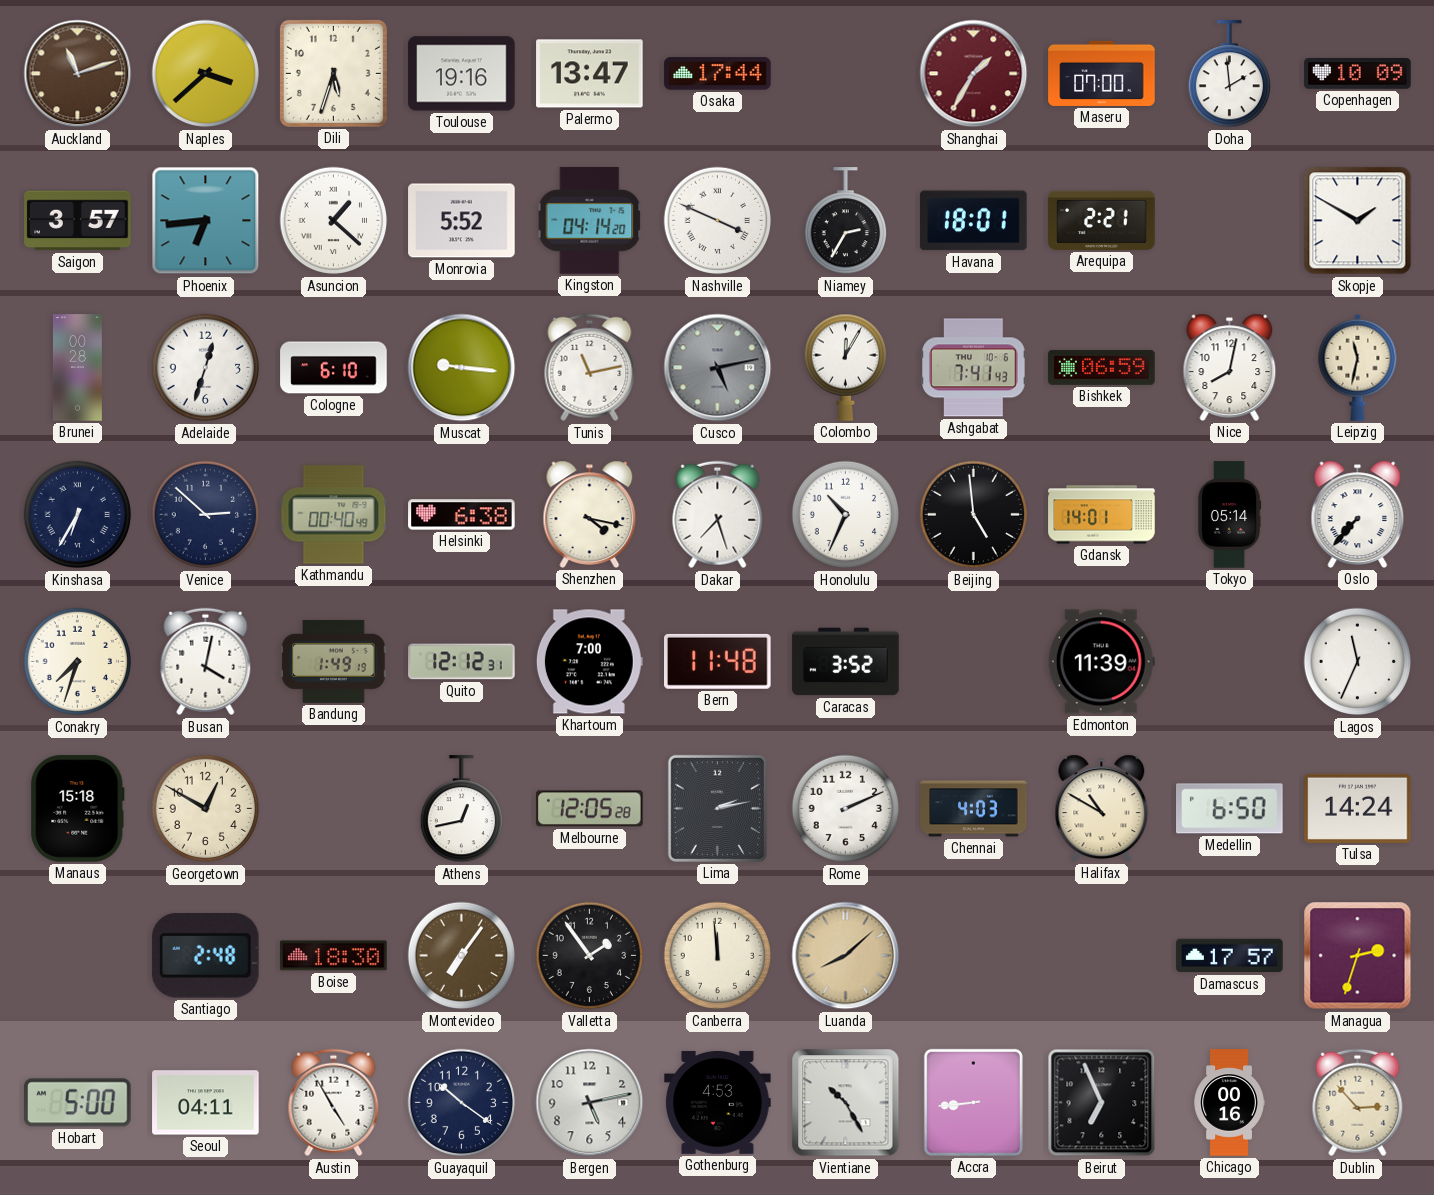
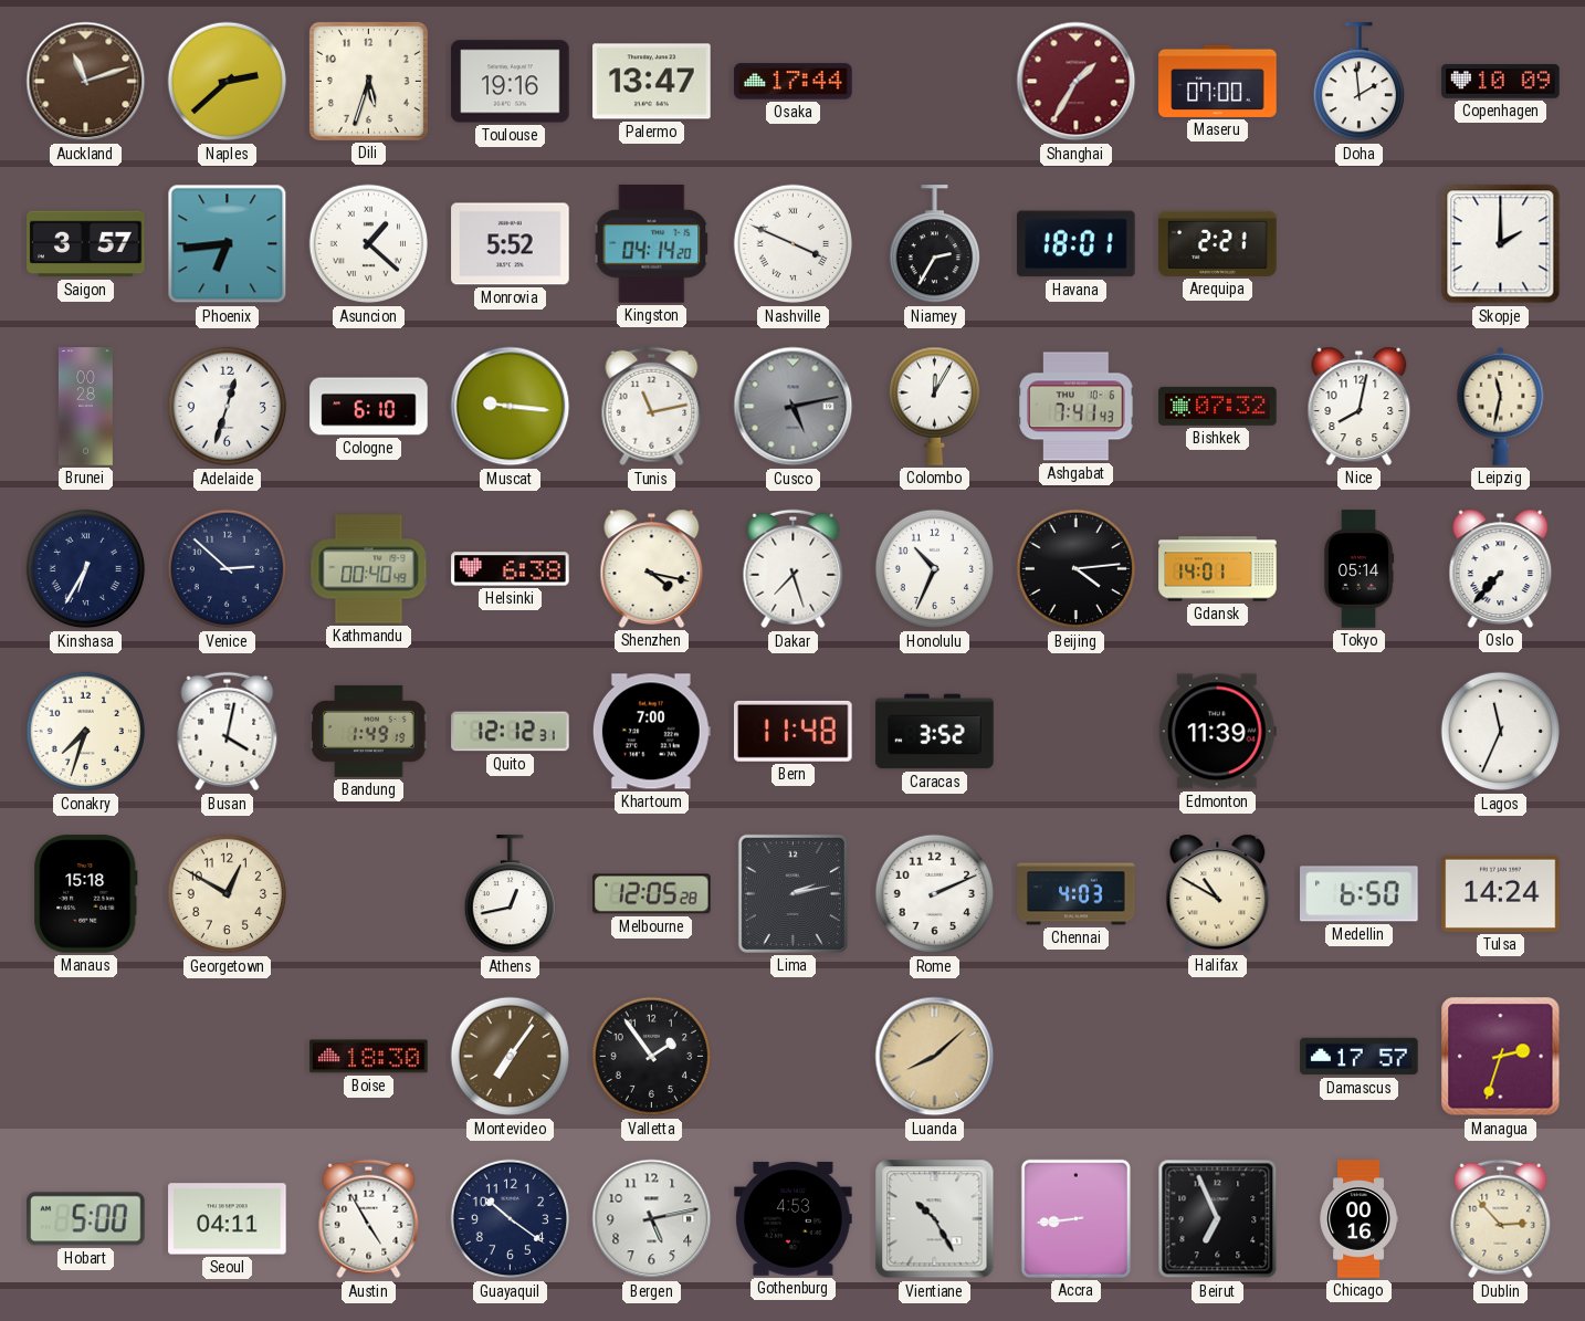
Naples: 3:38 -> 2:38 (228, 82)
Skopje: 1:50 -> 2:00 (1501, 244)
Bishkek: 06:59 -> 07:32 (1218, 406)
Beijing: 4:59 -> 4:14 (1077, 569)
Santiago: 2:48 -> none (205, 956)
Canberra: 11:59 -> none (718, 956)
